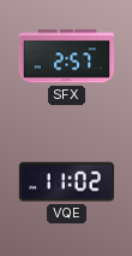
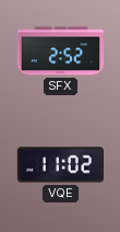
SFX: 2:57 -> 2:52 (60, 51)
